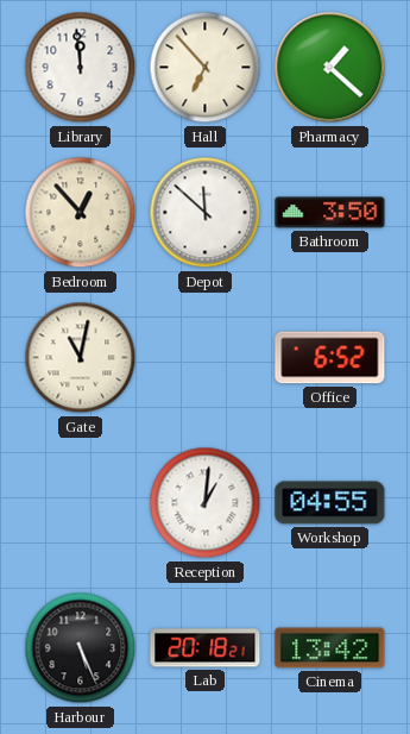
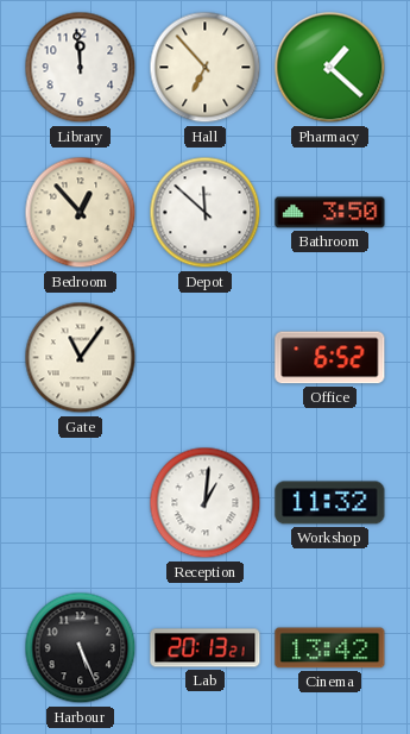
Gate: 11:02 -> 11:06 (81, 358)
Workshop: 04:55 -> 11:32 (330, 503)
Lab: 20:18 -> 20:13 (206, 648)
